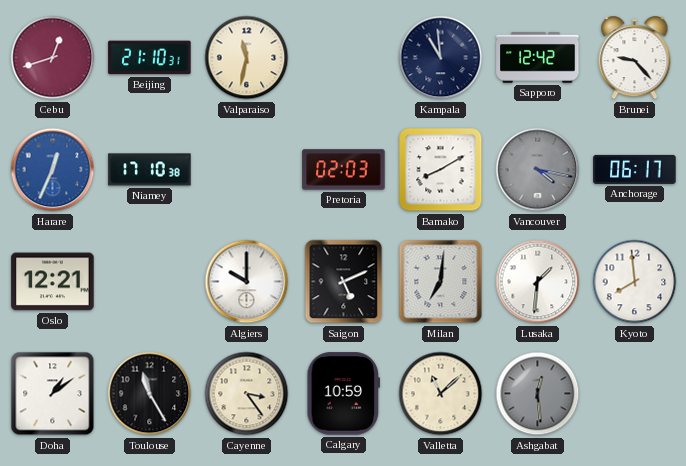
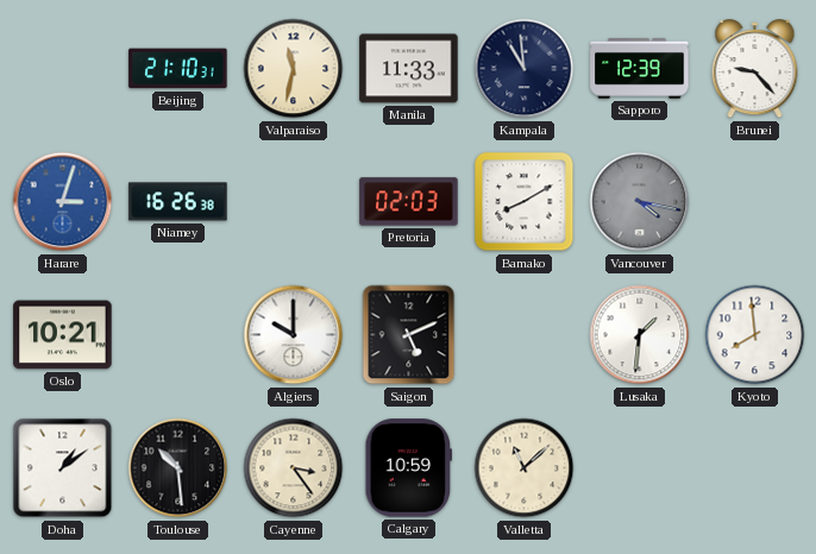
Cebu: 12:42 -> none (53, 58)
Manila: none -> 11:33 (409, 69)
Sapporo: 12:42 -> 12:39 (640, 69)
Harare: 12:34 -> 3:03 (63, 202)
Niamey: 17:10 -> 16:26 (178, 202)
Anchorage: 06:17 -> none (635, 169)
Oslo: 12:21 -> 10:21 (63, 335)
Milan: 7:01 -> none (441, 282)
Toulouse: 11:25 -> 10:29 (178, 468)
Ashgabat: 12:29 -> none (538, 394)
